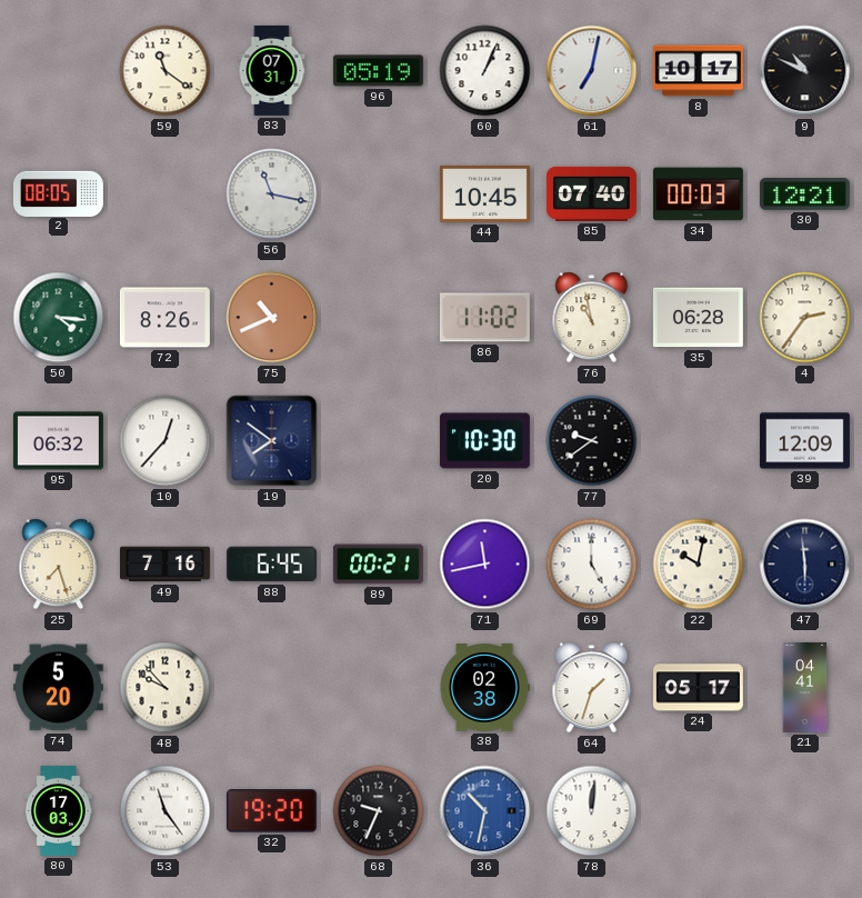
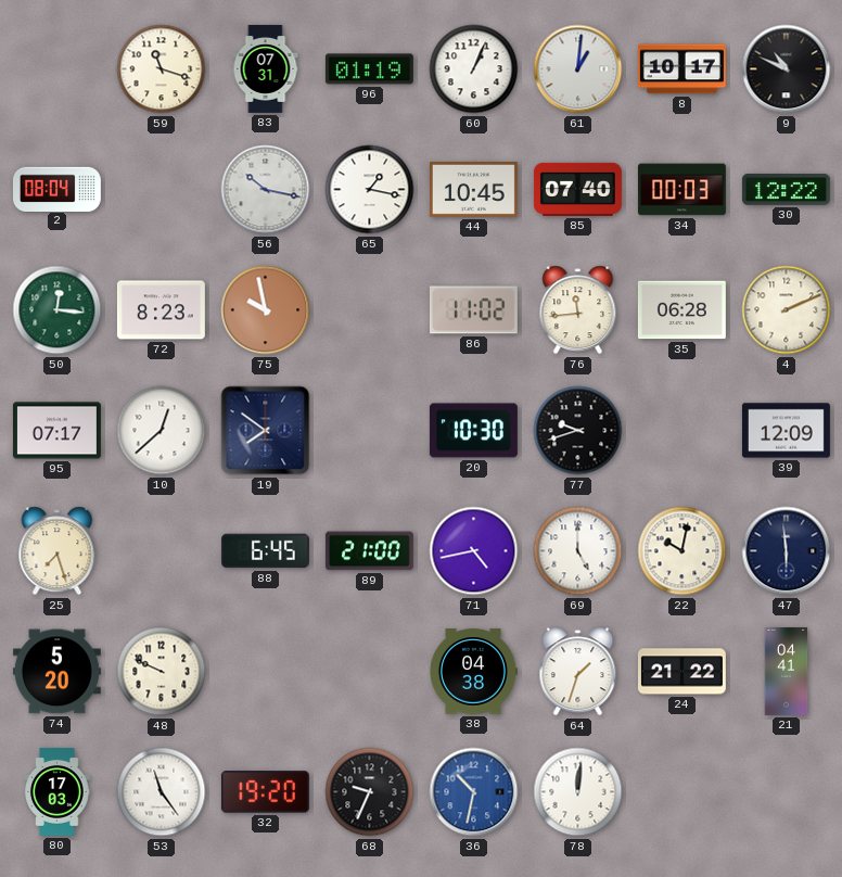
59: 11:21 -> 11:18 (162, 69)
96: 05:19 -> 01:19 (369, 69)
61: 7:02 -> 1:01 (578, 69)
2: 08:05 -> 08:04 (56, 189)
56: 11:17 -> 10:17 (266, 190)
65: none -> 1:17 (370, 190)
30: 12:21 -> 12:22 (786, 190)
50: 4:16 -> 12:16 (58, 310)
72: 8:26 -> 8:23 (161, 310)
75: 10:41 -> 9:58 (266, 310)
76: 10:58 -> 11:44 (578, 310)
4: 2:36 -> 2:11 (787, 310)
95: 06:32 -> 07:17 (56, 431)
10: 12:37 -> 12:38 (162, 431)
77: 9:39 -> 9:42 (578, 431)
49: 7:16 -> none (164, 565)
89: 00:21 -> 21:00 (369, 551)
71: 11:43 -> 4:43 (474, 551)
48: 9:53 -> 9:49 (162, 672)
38: 02:38 -> 04:38 (473, 672)
24: 05:17 -> 21:22 (681, 672)
